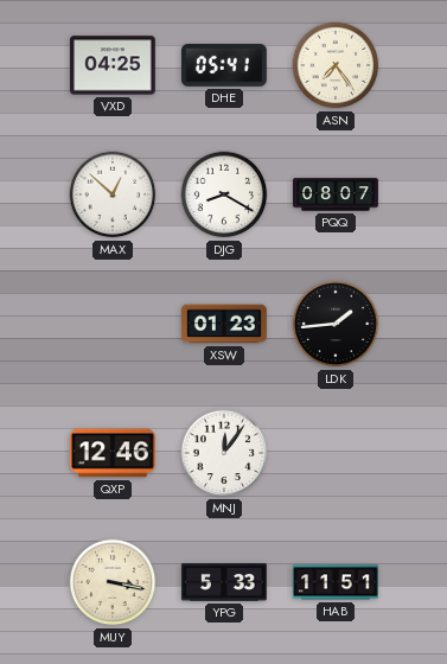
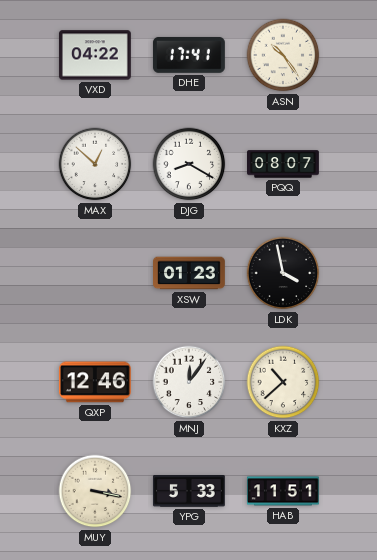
VXD: 04:25 -> 04:22 (95, 55)
DHE: 05:41 -> 17:41 (189, 55)
ASN: 7:24 -> 10:24 (283, 55)
LDK: 1:44 -> 3:58 (283, 273)
KXZ: none -> 10:38 (283, 382)
